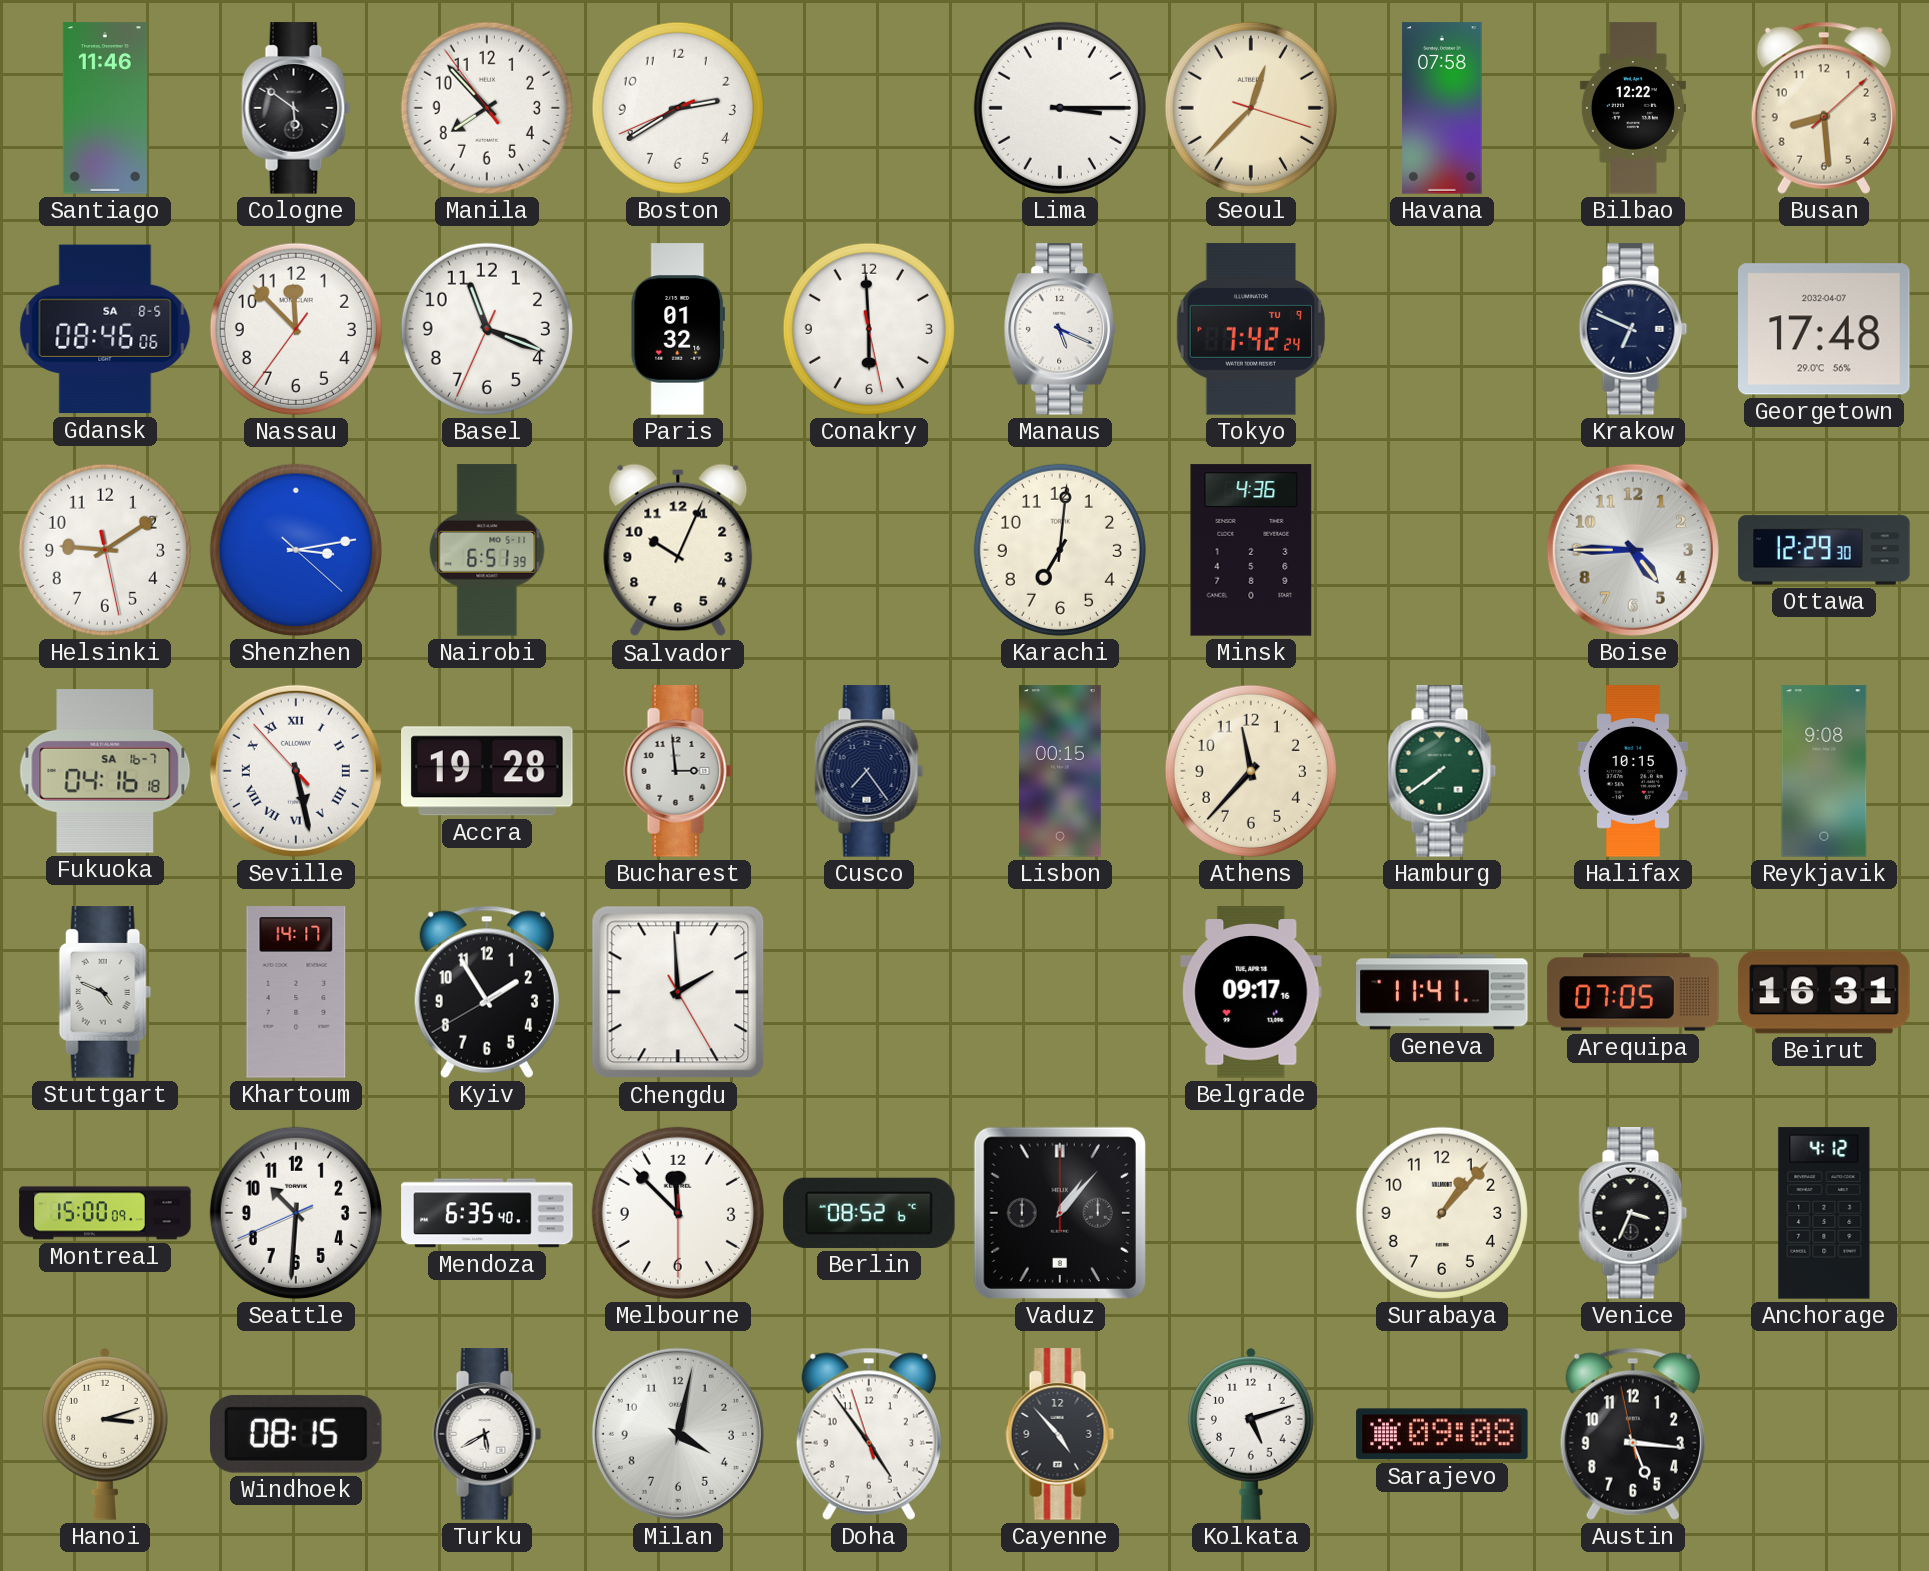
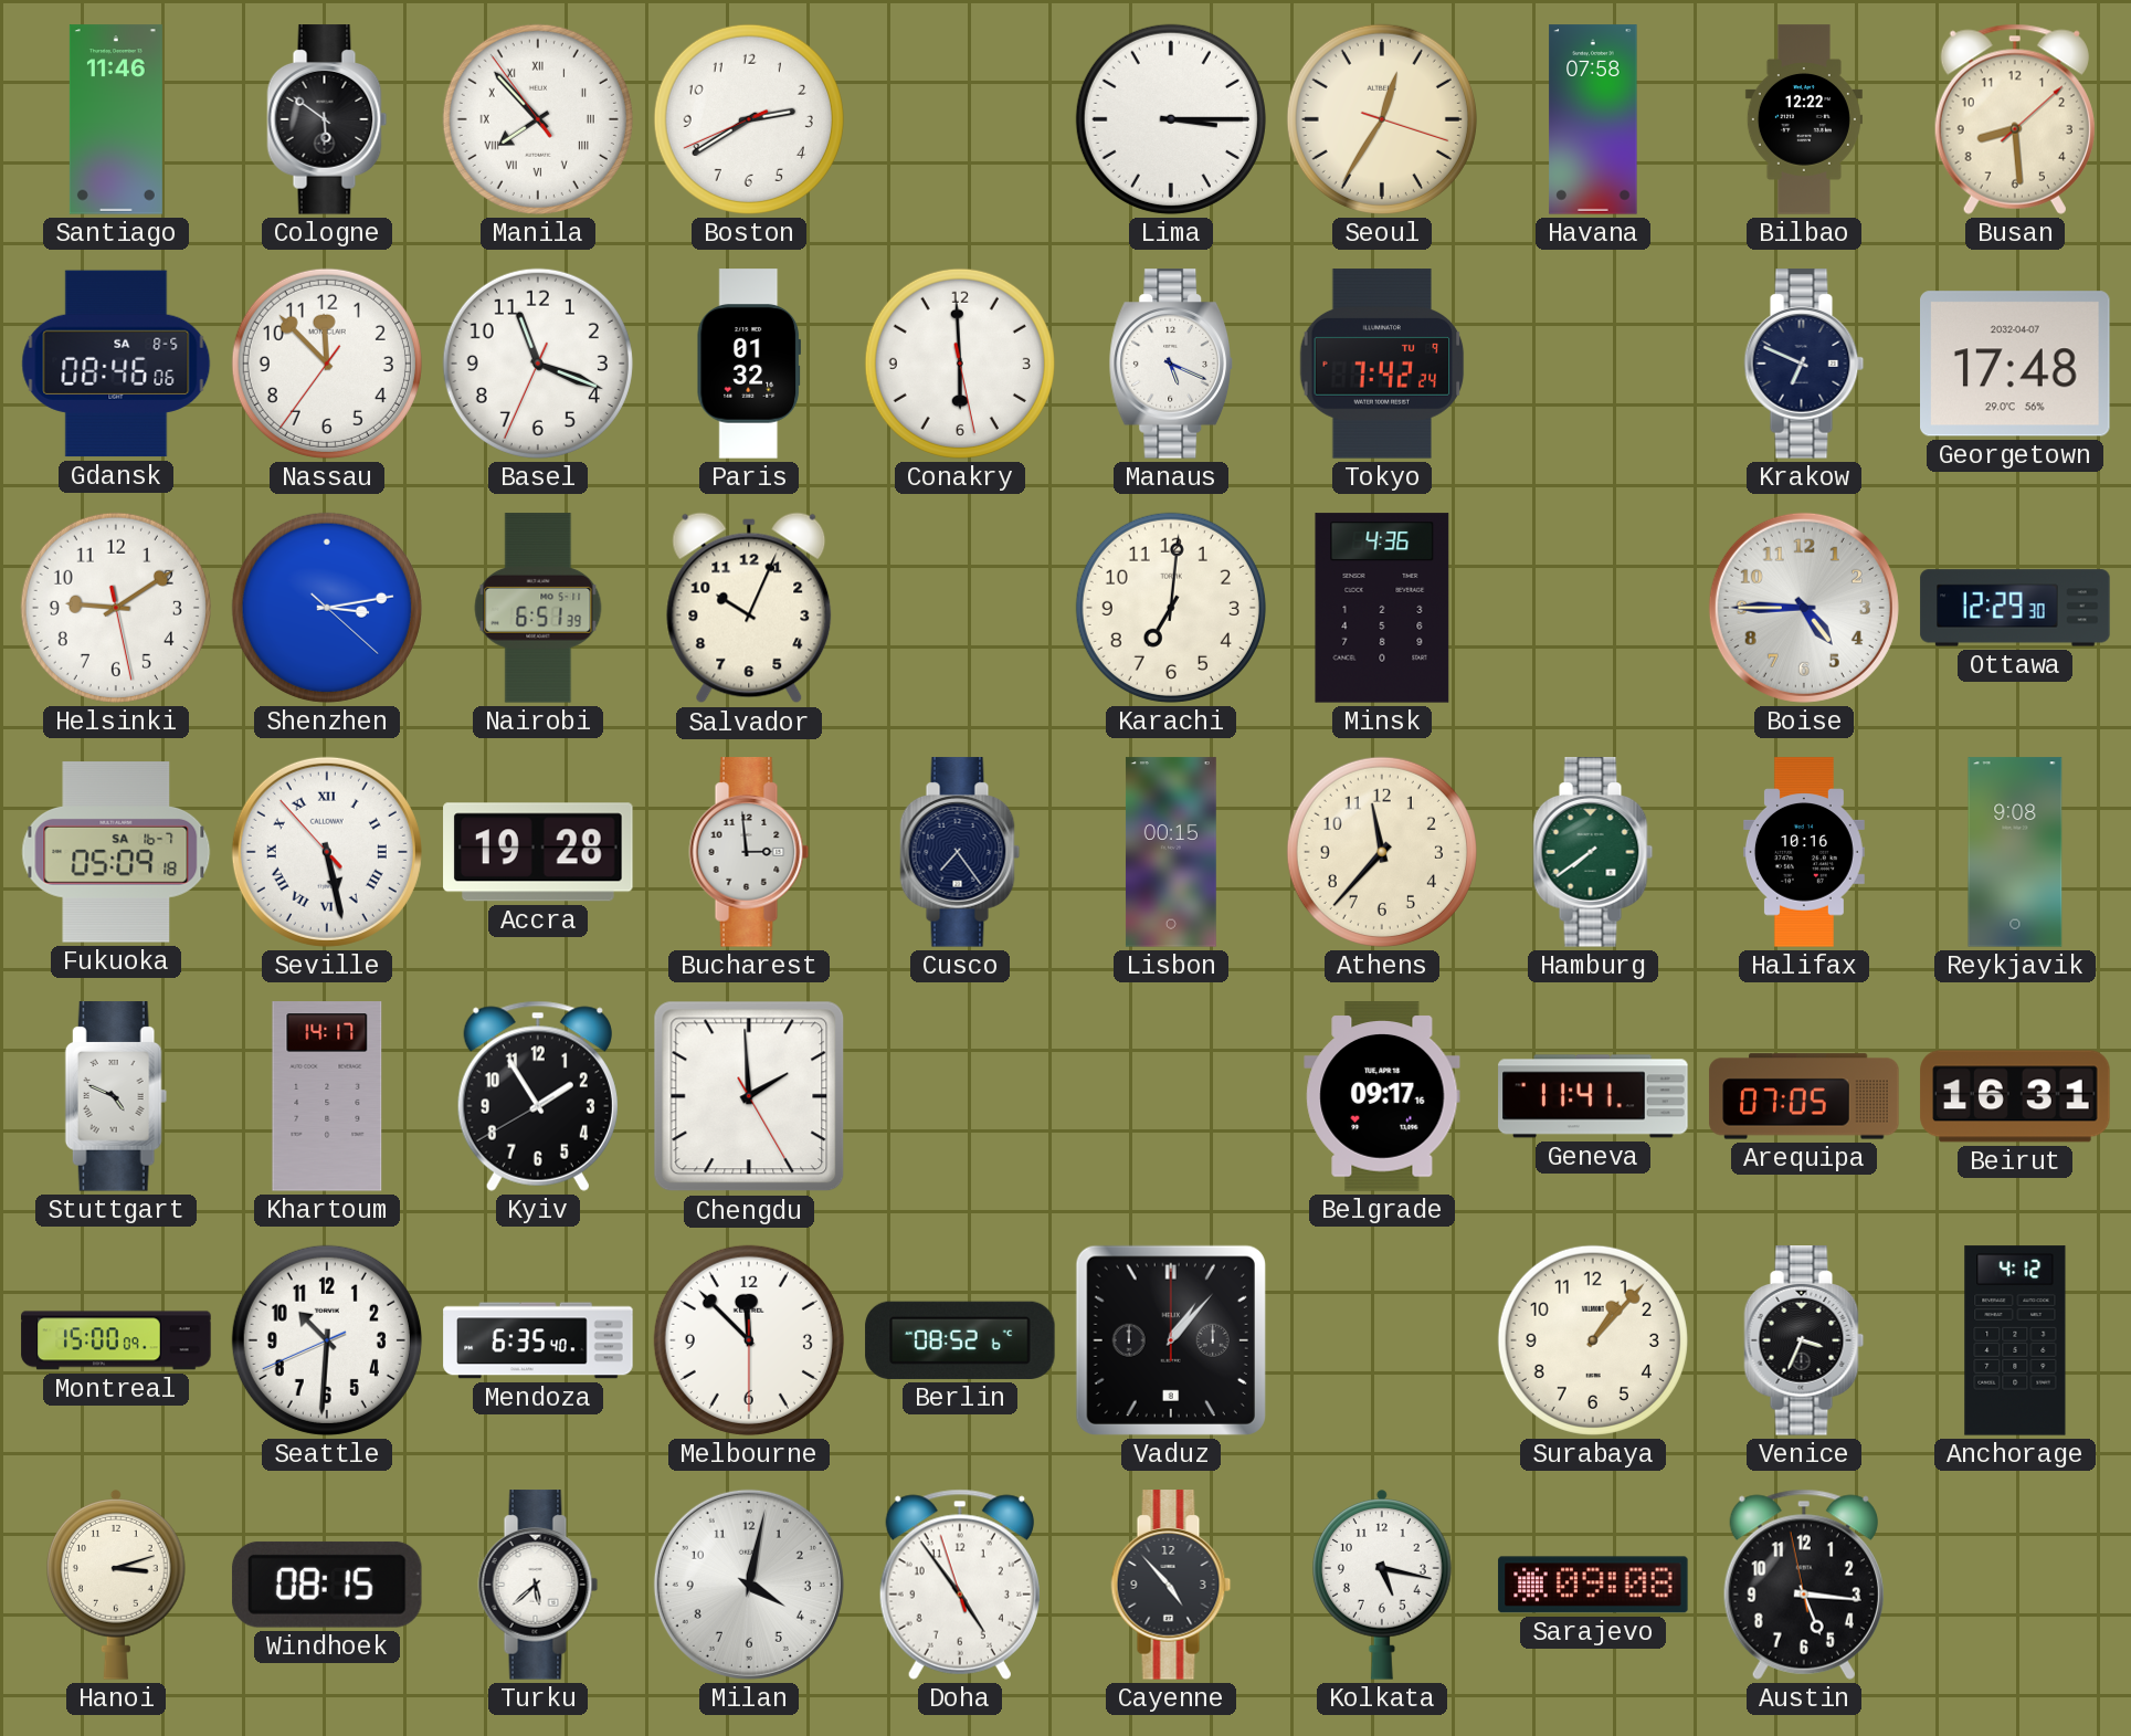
Manila numerals: Arabic -> Roman (538, 119)
Seoul: 12:37 -> 12:35 (1382, 119)
Fukuoka: 04:16 -> 05:09 (116, 852)
Halifax: 10:15 -> 10:16 (1804, 852)
Turku: 5:40 -> 5:38 (538, 1585)
Kolkata: 5:12 -> 5:17 (1383, 1585)
